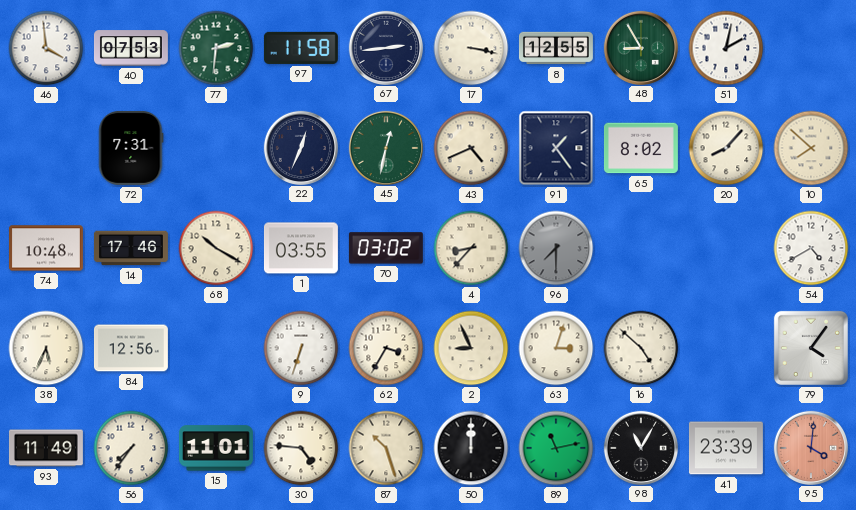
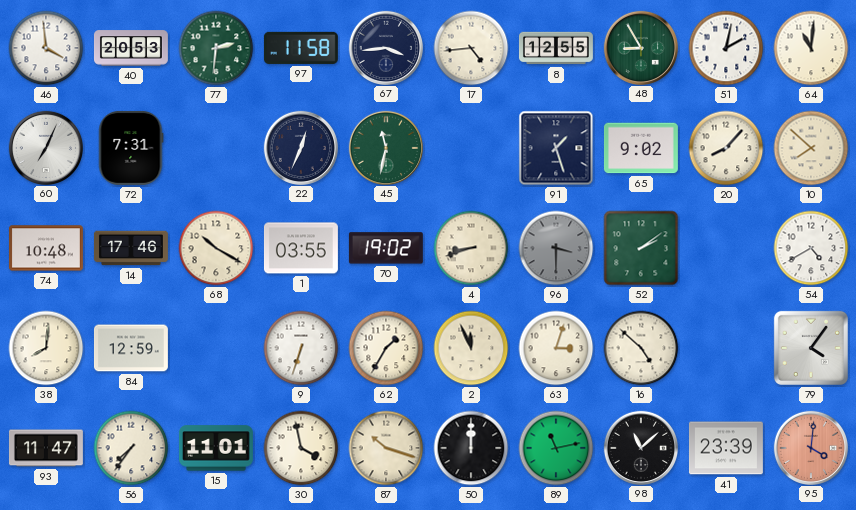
40: 07:53 -> 20:53 (131, 48)
67: 2:44 -> 3:44 (385, 47)
17: 3:17 -> 4:44 (471, 48)
64: none -> 11:01 (811, 48)
60: none -> 7:04 (45, 147)
45: 12:32 -> 11:32 (385, 147)
43: 4:41 -> none (471, 148)
91: 1:24 -> 1:27 (556, 148)
65: 8:02 -> 9:02 (641, 148)
70: 03:02 -> 19:02 (386, 248)
4: 8:37 -> 8:42 (471, 248)
96: 7:30 -> 3:30 (556, 248)
52: none -> 2:09 (641, 248)
38: 5:34 -> 8:01 (46, 348)
84: 12:56 -> 12:59 (131, 348)
62: 3:35 -> 1:35 (386, 348)
2: 8:56 -> 11:56 (471, 348)
93: 11:49 -> 11:47 (46, 448)
30: 4:46 -> 3:58 (301, 448)
87: 10:27 -> 10:18 (386, 448)
98: 11:05 -> 11:08 (640, 447)
